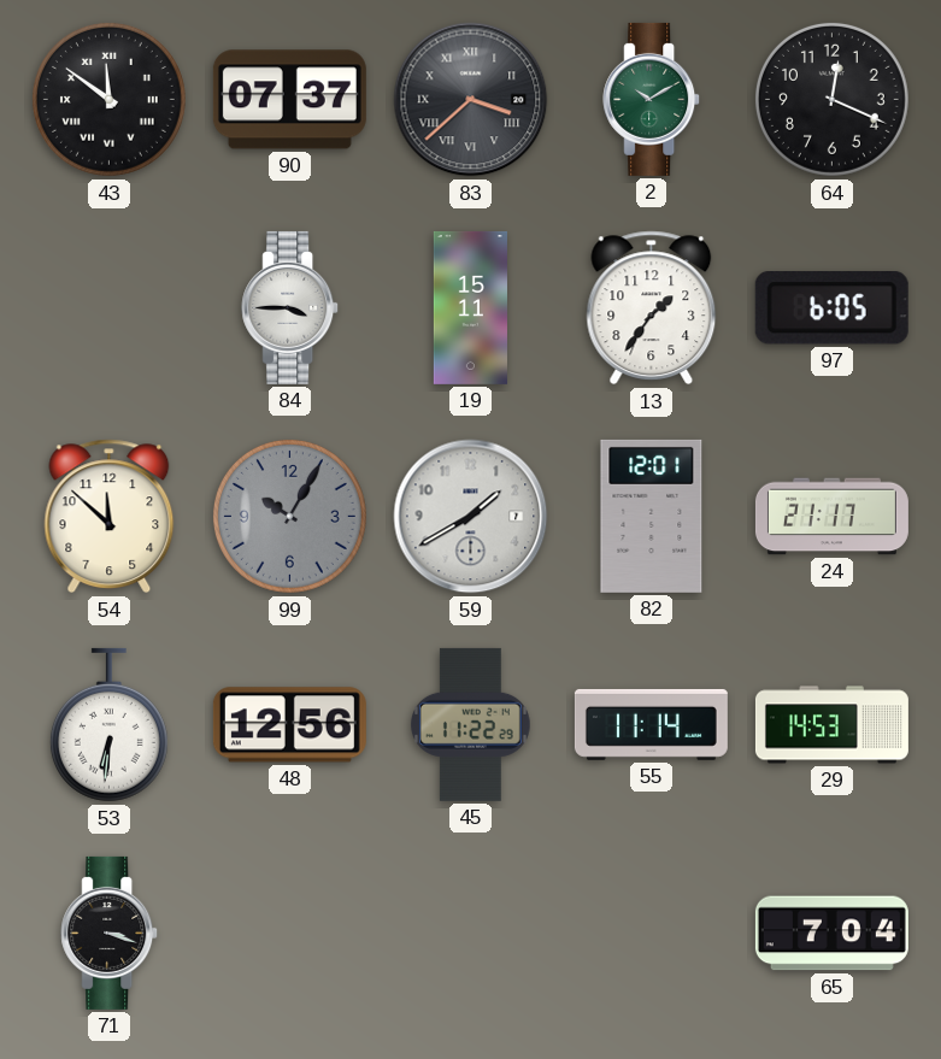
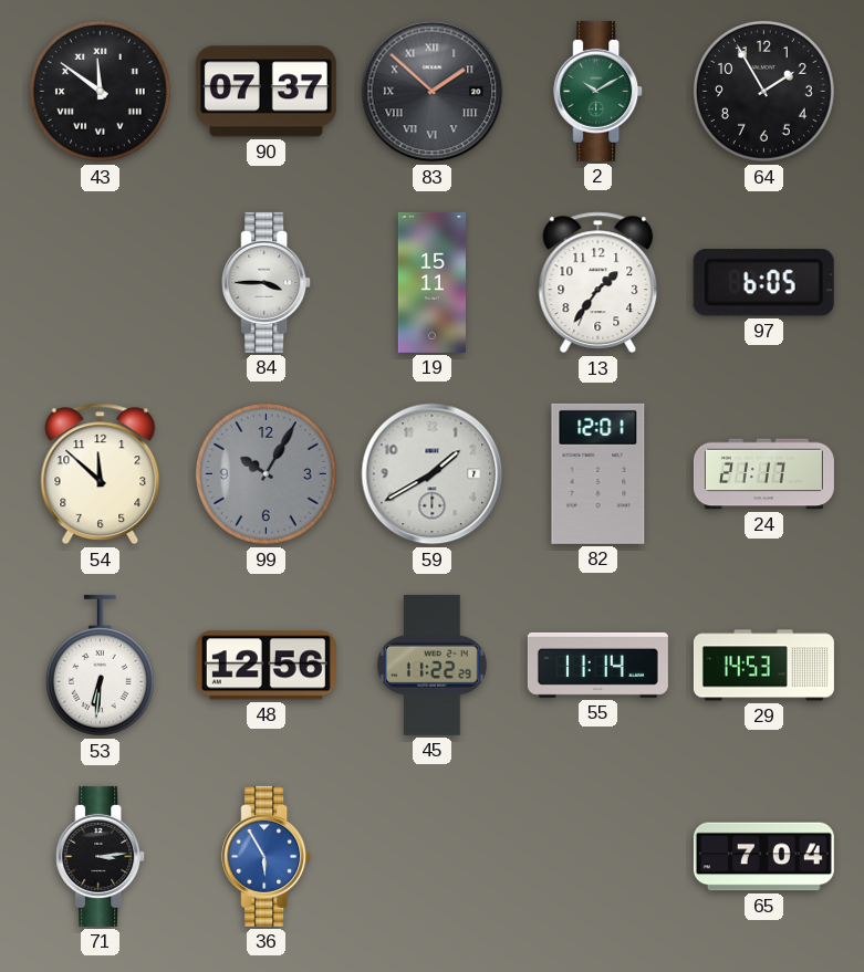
83: 3:38 -> 1:52 (433, 92)
64: 12:19 -> 1:55 (763, 91)
71: 3:18 -> 3:14 (101, 856)
36: none -> 5:55 (267, 856)
